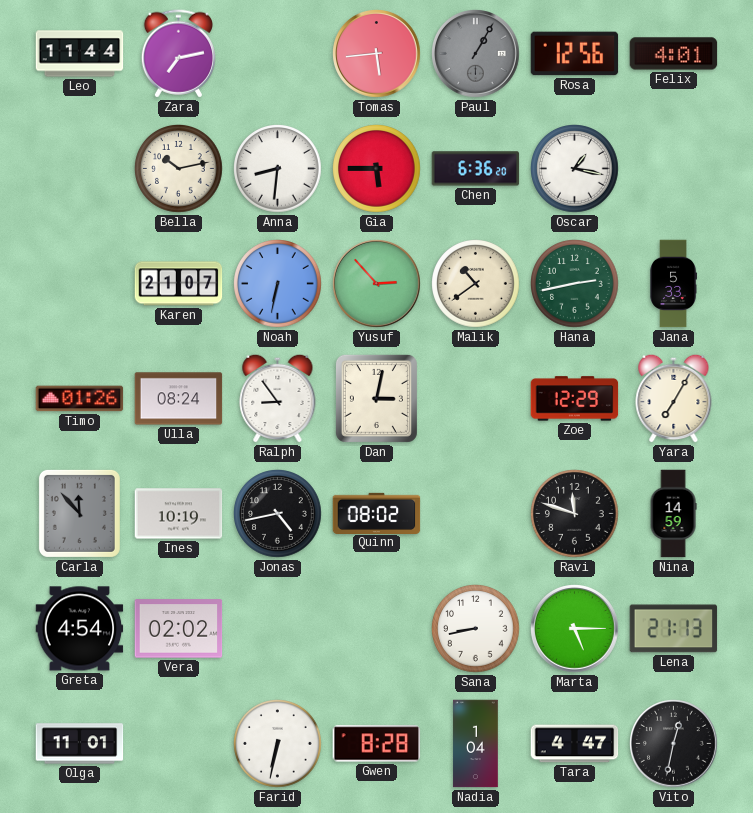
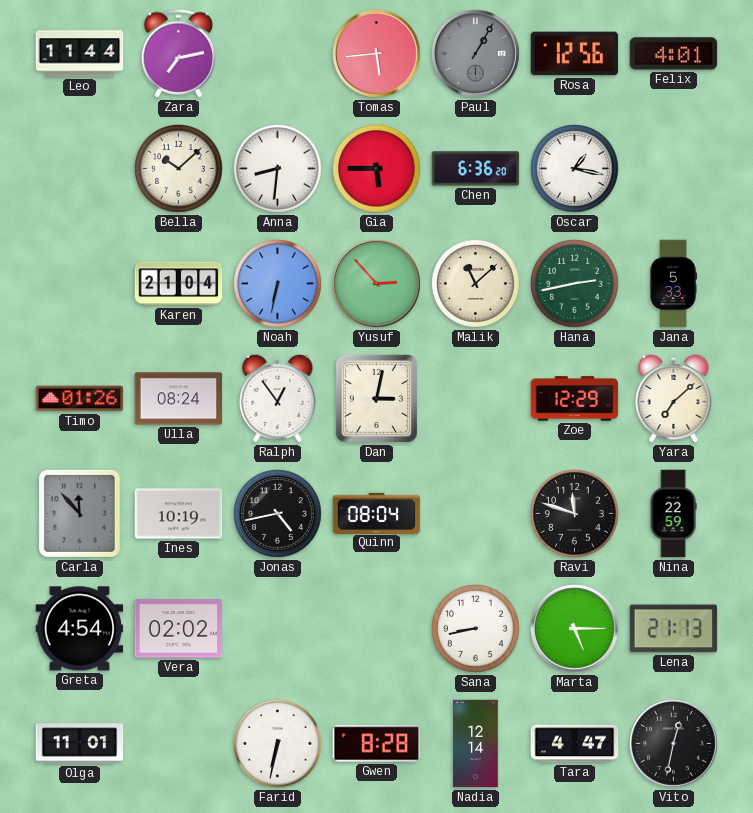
Bella: 10:13 -> 10:08 (179, 169)
Karen: 21:07 -> 21:04 (179, 284)
Malik: 10:39 -> 11:08 (476, 284)
Ralph: 8:54 -> 12:54 (278, 398)
Yara: 7:05 -> 7:08 (674, 398)
Quinn: 08:02 -> 08:04 (377, 513)
Nina: 14:59 -> 22:59 (673, 514)
Nadia: 1:04 -> 12:14 (476, 744)
